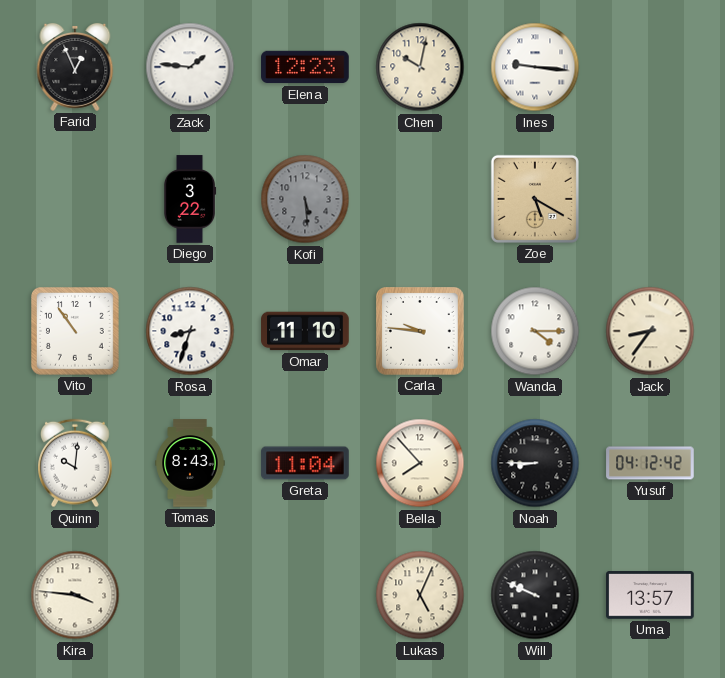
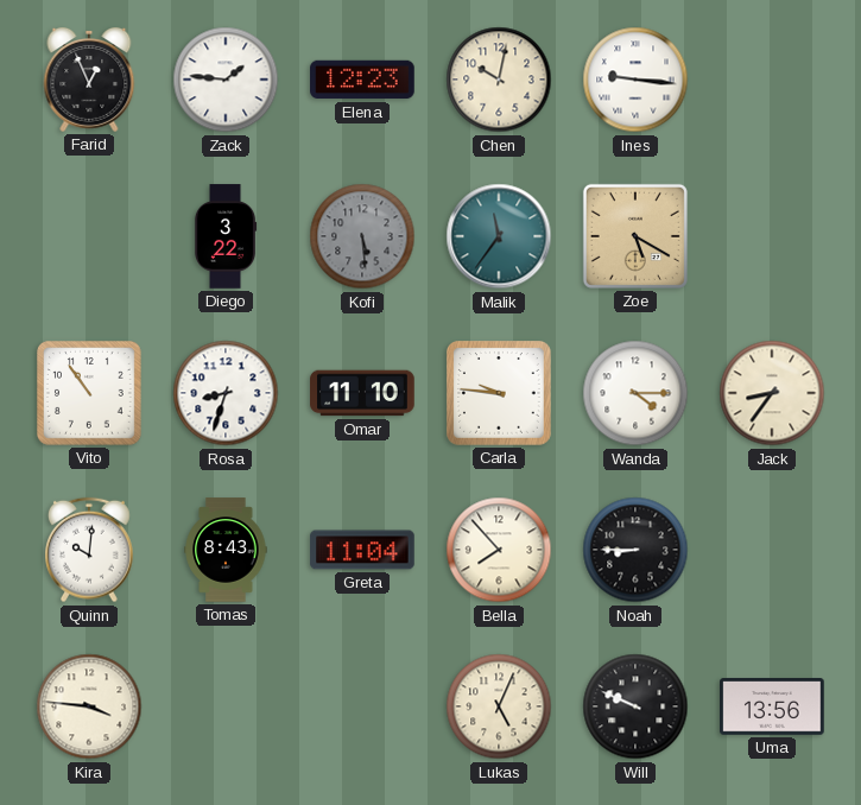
Malik: none -> 11:36 (499, 236)
Yusuf: 04:12 -> none (650, 463)
Uma: 13:57 -> 13:56 (772, 706)
